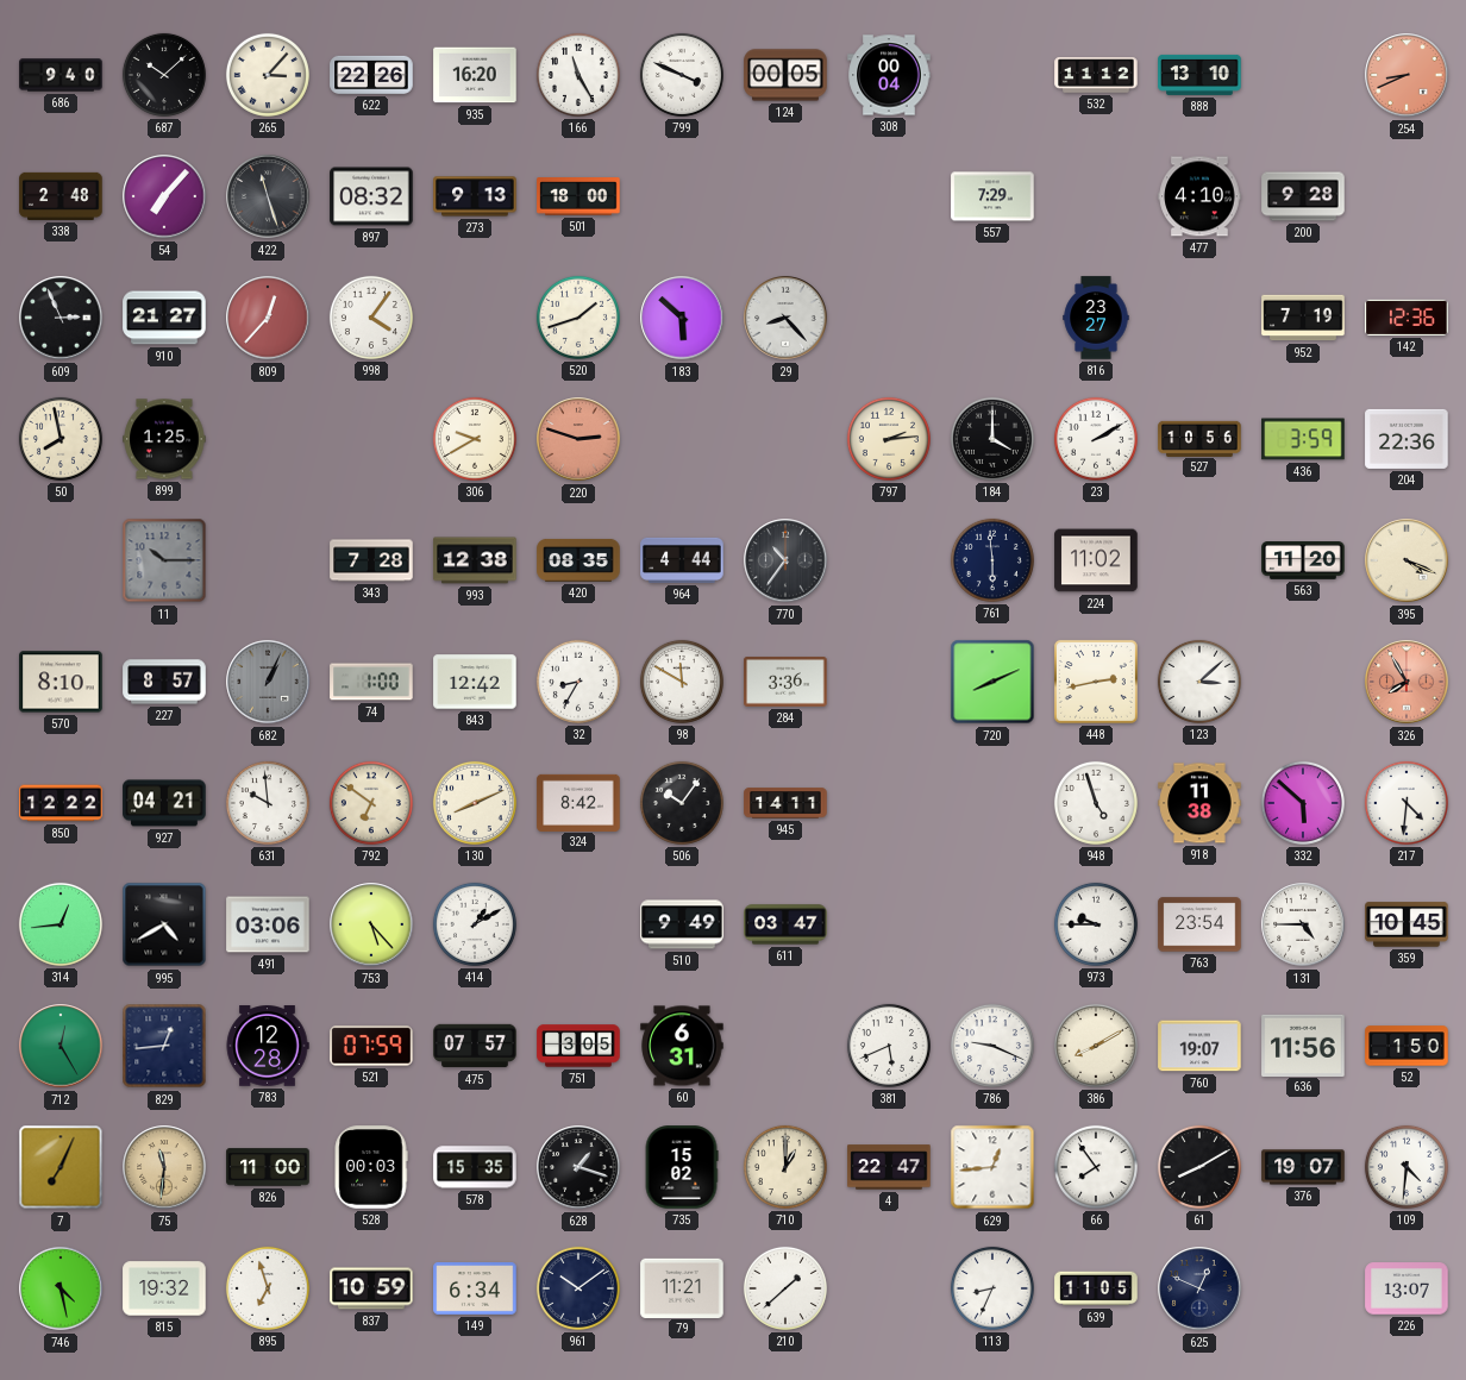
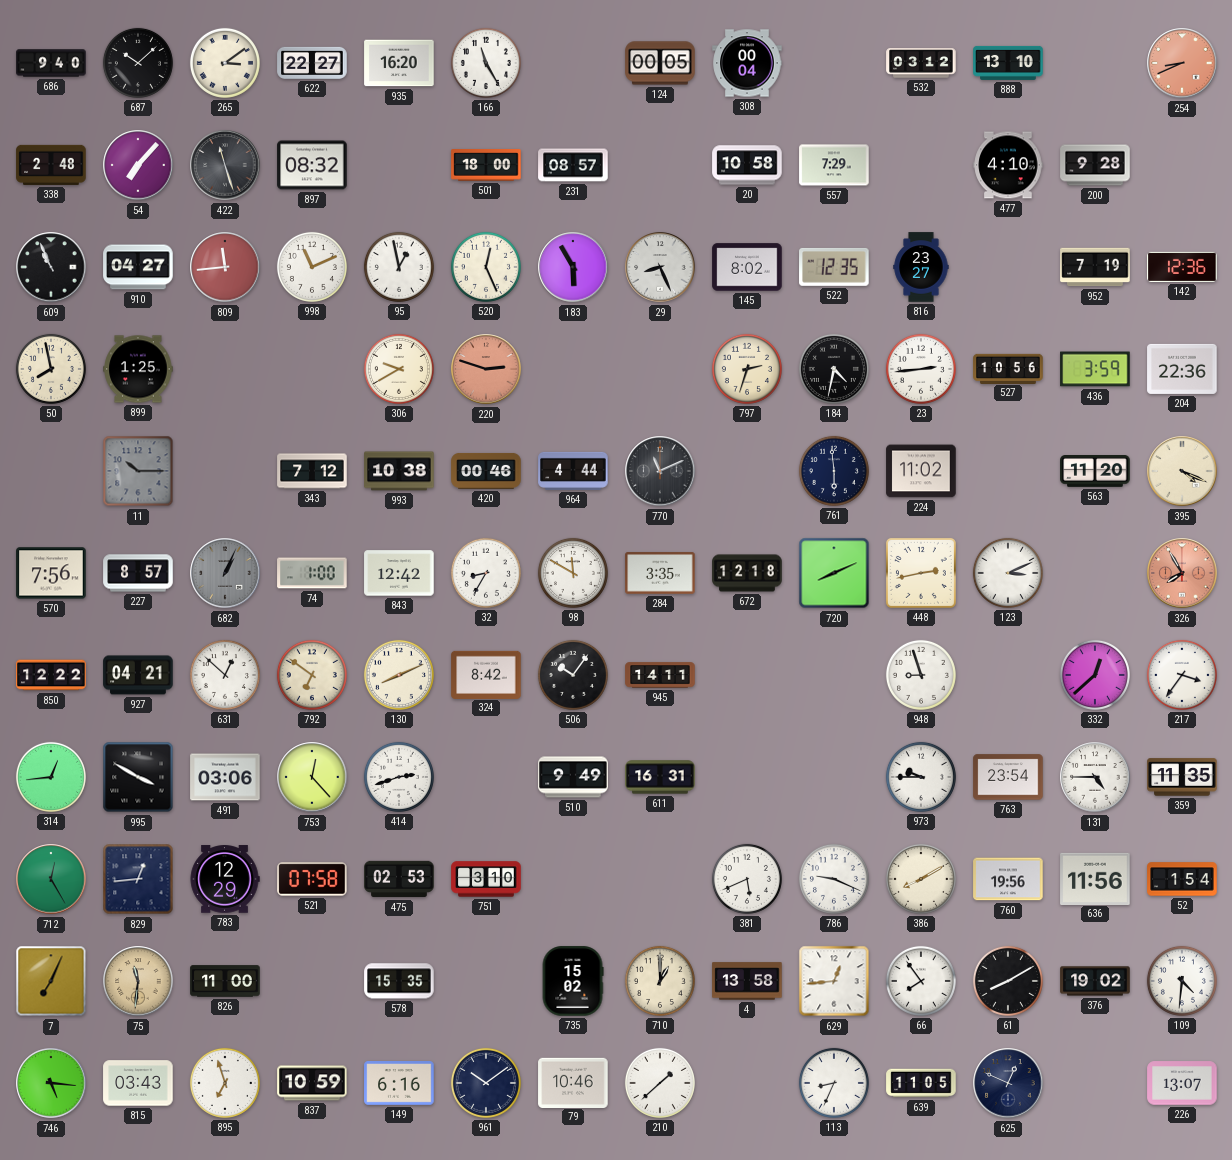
265: 3:07 -> 3:09 (225, 63)
622: 22:26 -> 22:27 (312, 63)
799: 3:49 -> none (682, 75)
532: 11:12 -> 03:12 (921, 63)
273: 9:13 -> none (475, 196)
231: none -> 08:57 (573, 165)
20: none -> 10:58 (747, 165)
609: 2:56 -> 10:56 (51, 267)
910: 21:27 -> 04:27 (138, 267)
809: 12:37 -> 11:44 (225, 267)
998: 4:06 -> 11:11 (312, 267)
95: none -> 12:58 (399, 267)
520: 1:42 -> 12:26 (486, 267)
183: 5:52 -> 5:55 (573, 267)
29: 8:23 -> 8:26 (660, 267)
145: none -> 8:02 (747, 267)
522: none -> 12:35 (834, 267)
797: 2:14 -> 2:33 (747, 369)
184: 4:00 -> 4:32 (834, 369)
23: 2:10 -> 2:44 (921, 369)
343: 7:28 -> 7:12 (312, 471)
993: 12:38 -> 10:38 (399, 471)
420: 08:35 -> 00:46 (486, 471)
770: 10:36 -> 11:11 (660, 471)
570: 8:10 -> 7:56 (51, 573)
284: 3:36 -> 3:35 (660, 573)
672: none -> 12:18 (747, 573)
123: 3:08 -> 3:11 (1008, 573)
631: 9:59 -> 12:52 (225, 675)
948: 4:57 -> 8:57 (921, 675)
918: 11:38 -> none (1199, 803)
332: 5:52 -> 12:38 (1095, 675)
217: 4:31 -> 3:36 (1182, 675)
995: 4:40 -> 3:50 (138, 777)
753: 5:23 -> 12:23 (312, 777)
414: 1:10 -> 2:42 (399, 777)
611: 03:47 -> 16:31 (660, 777)
359: 10:45 -> 11:35 (1182, 777)
783: 12:28 -> 12:29 (225, 879)
521: 07:59 -> 07:58 (312, 879)
475: 07:57 -> 02:53 (399, 879)
751: 3:05 -> 3:10 (486, 879)
60: 6:31 -> none (682, 1046)
760: 19:07 -> 19:56 (1008, 879)
52: 1:50 -> 1:54 (1182, 879)
528: 00:03 -> none (371, 1167)
628: 1:18 -> none (578, 1167)
4: 22:47 -> 13:58 (747, 981)
376: 19:07 -> 19:02 (1095, 981)
746: 4:28 -> 5:16 (51, 1083)
815: 19:32 -> 03:43 (138, 1083)
149: 6:34 -> 6:16 (399, 1084)
79: 11:21 -> 10:46 (573, 1082)
